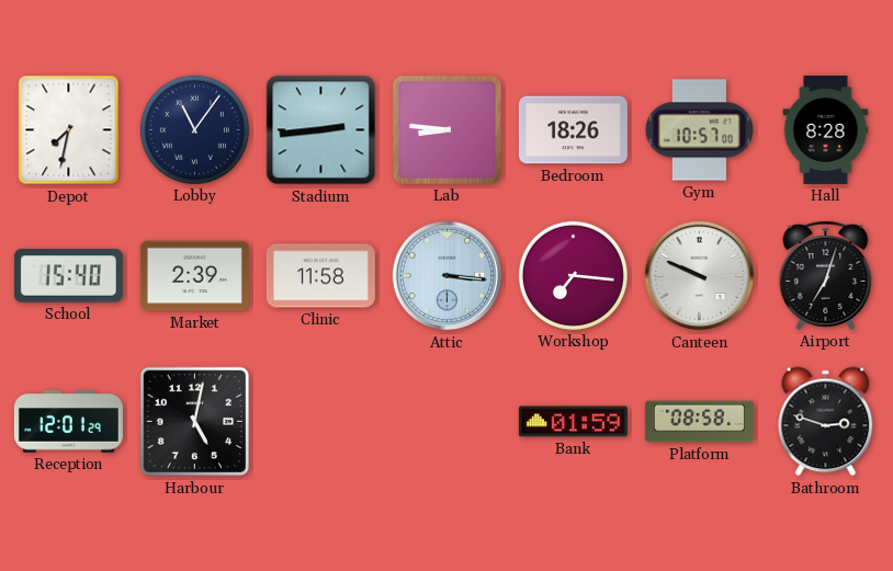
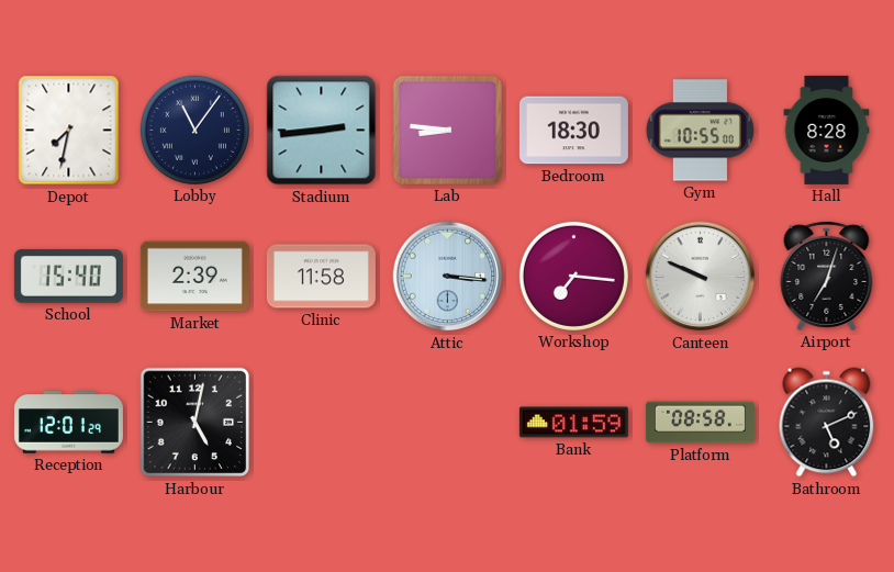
Bedroom: 18:26 -> 18:30 (573, 131)
Gym: 10:57 -> 10:55 (700, 131)
Bathroom: 2:48 -> 5:11 (827, 423)
